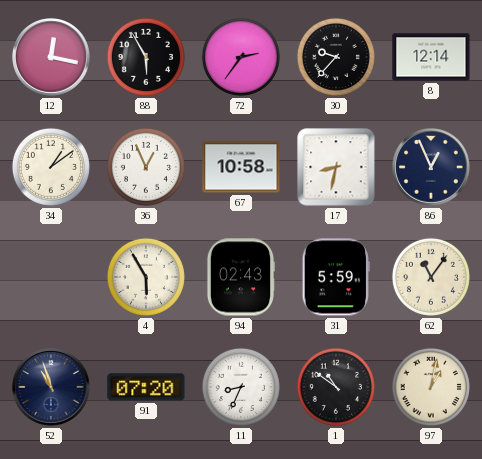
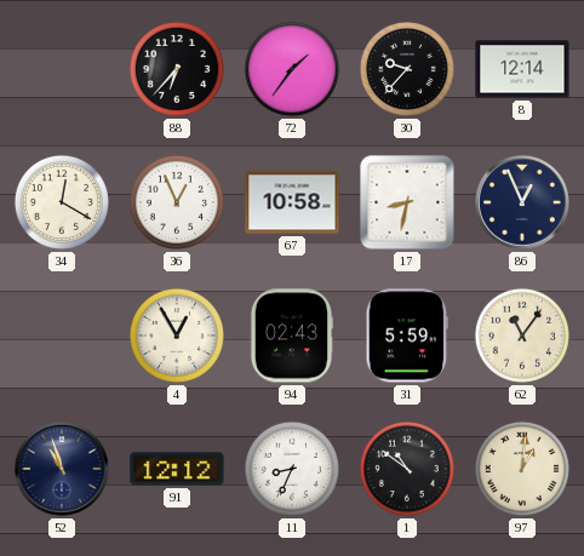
12: 12:17 -> none (52, 58)
88: 5:55 -> 6:37 (177, 69)
72: 2:36 -> 1:36 (292, 69)
34: 1:09 -> 12:20 (62, 202)
4: 5:55 -> 12:55 (177, 336)
91: 07:20 -> 12:12 (177, 469)
97: 1:02 -> 1:01 (522, 469)
